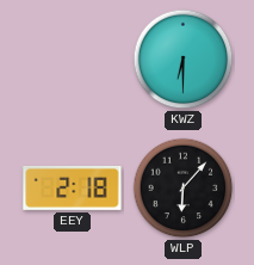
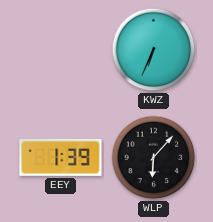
KWZ: 6:30 -> 6:34 (154, 50)
EEY: 2:18 -> 1:39 (61, 158)
